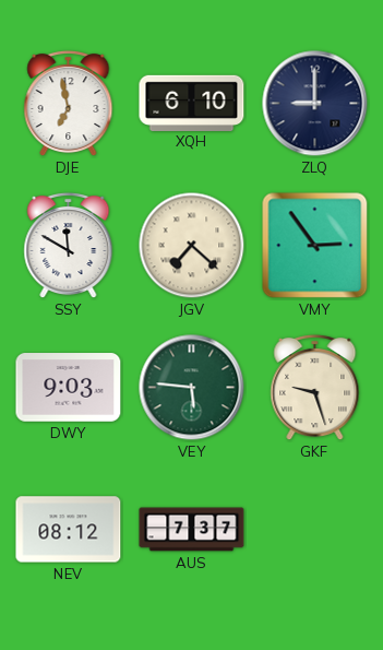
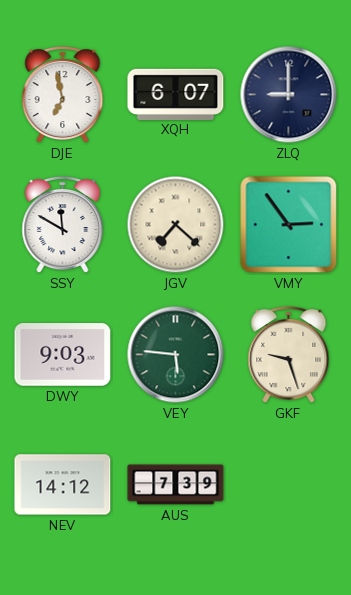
XQH: 6:10 -> 6:07 (176, 94)
NEV: 08:12 -> 14:12 (63, 485)
AUS: 7:37 -> 7:39 (176, 485)
